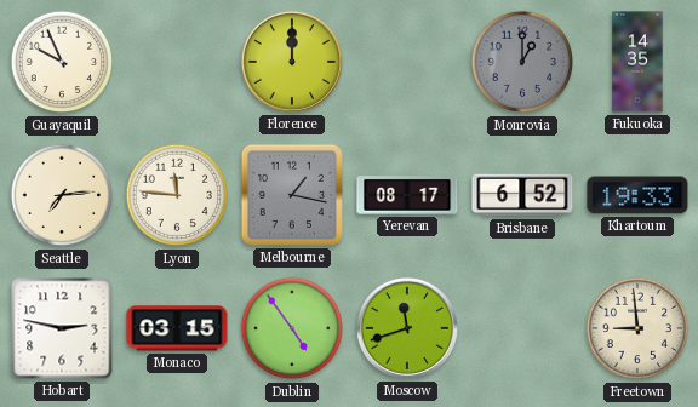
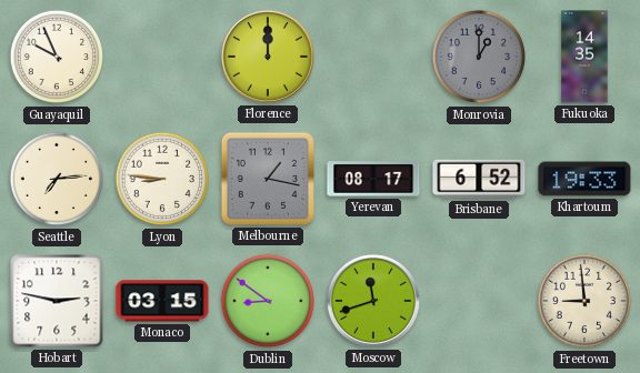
Lyon: 11:46 -> 8:46 (162, 179)
Dublin: 4:54 -> 8:51 (268, 301)
